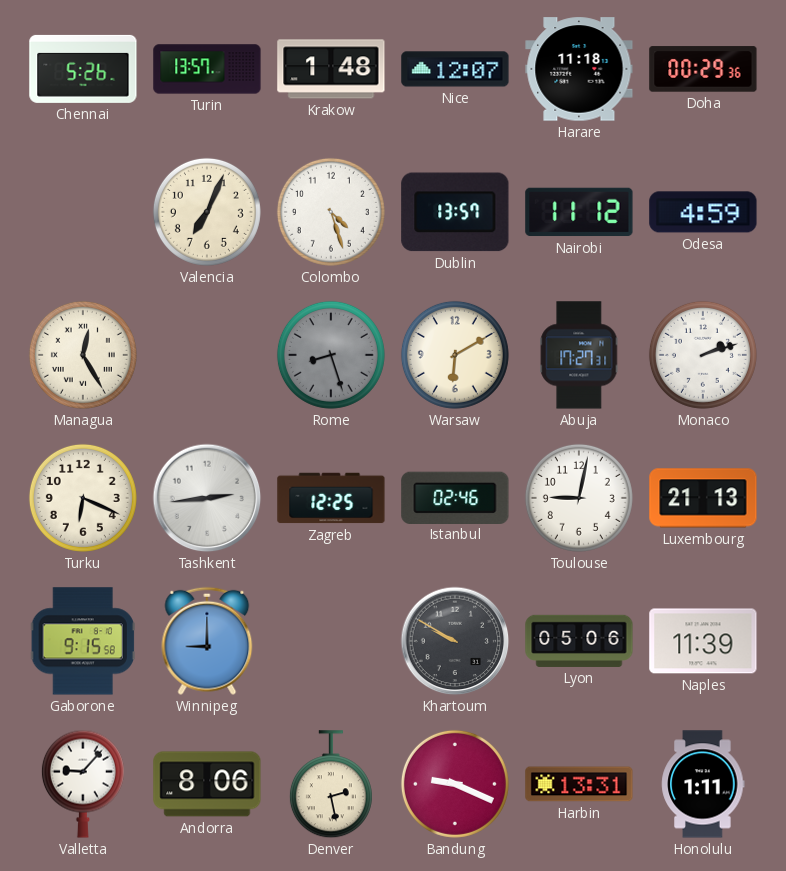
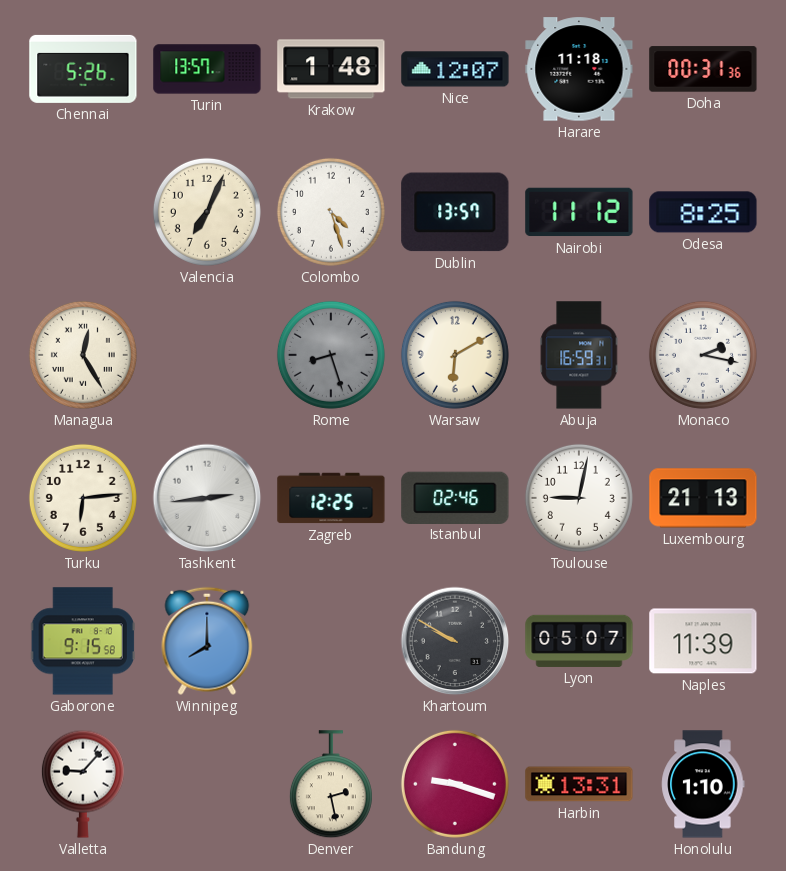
Doha: 00:29 -> 00:31 (703, 69)
Odesa: 4:59 -> 8:25 (703, 212)
Abuja: 17:27 -> 16:59 (579, 355)
Monaco: 2:12 -> 2:17 (703, 355)
Turku: 6:19 -> 6:14 (83, 498)
Winnipeg: 9:00 -> 8:00 (207, 641)
Lyon: 05:06 -> 05:07 (579, 641)
Andorra: 8:06 -> none (207, 784)
Bandung: 9:19 -> 9:18 (455, 784)
Honolulu: 1:11 -> 1:10 (703, 784)
